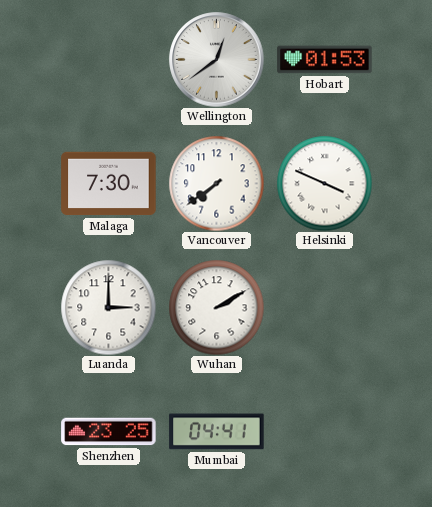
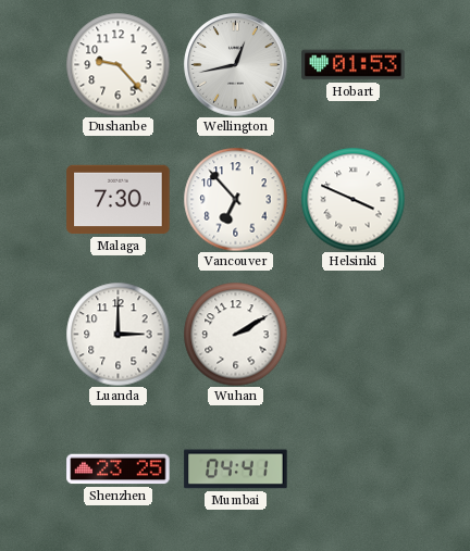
Dushanbe: none -> 9:23 (117, 64)
Wellington: 12:39 -> 12:43 (236, 65)
Vancouver: 7:39 -> 6:53 (235, 199)
